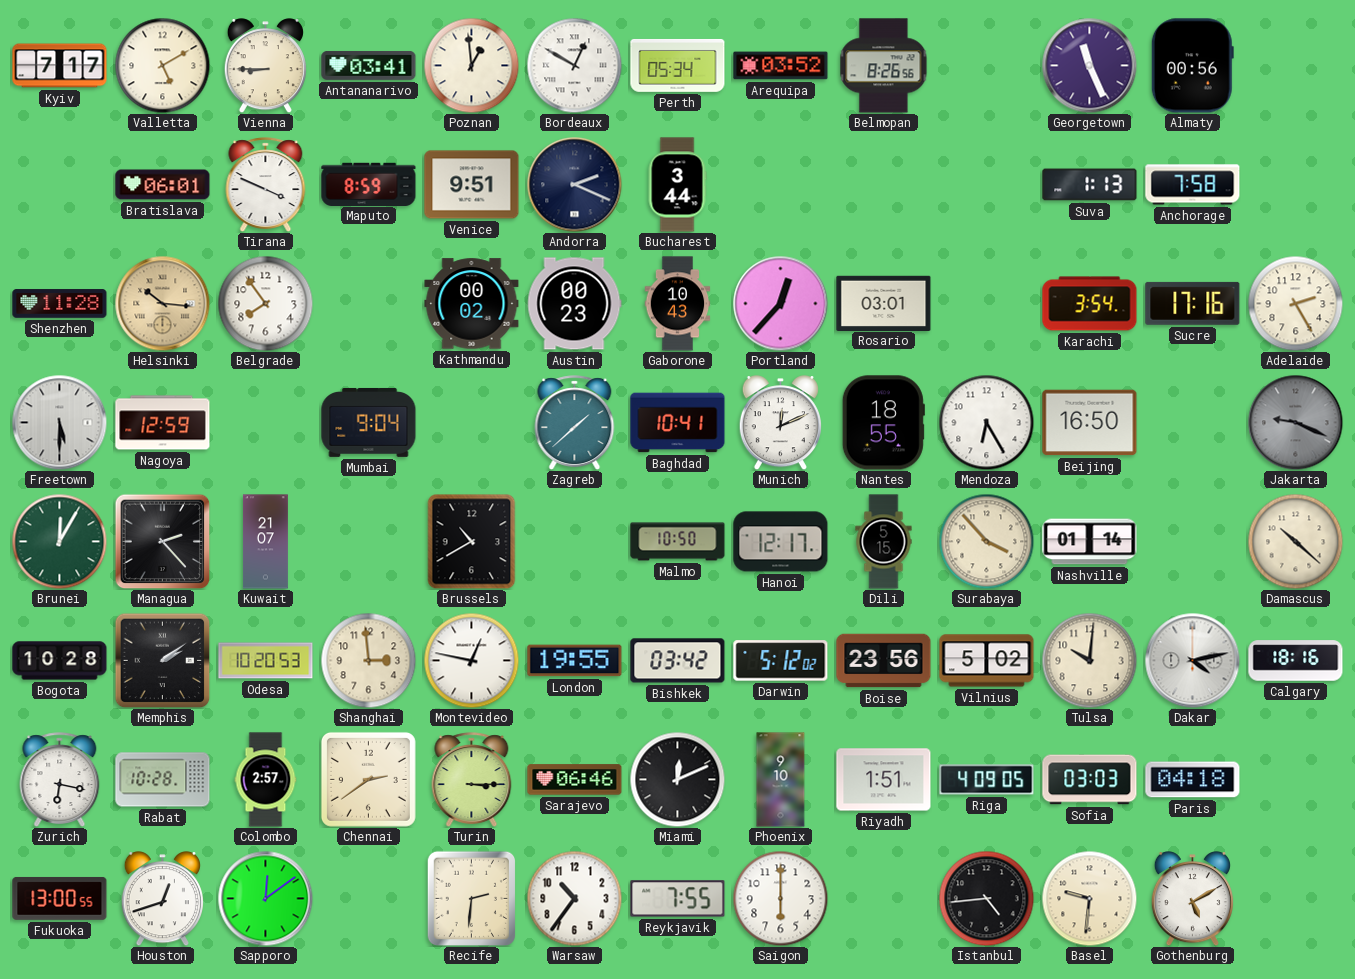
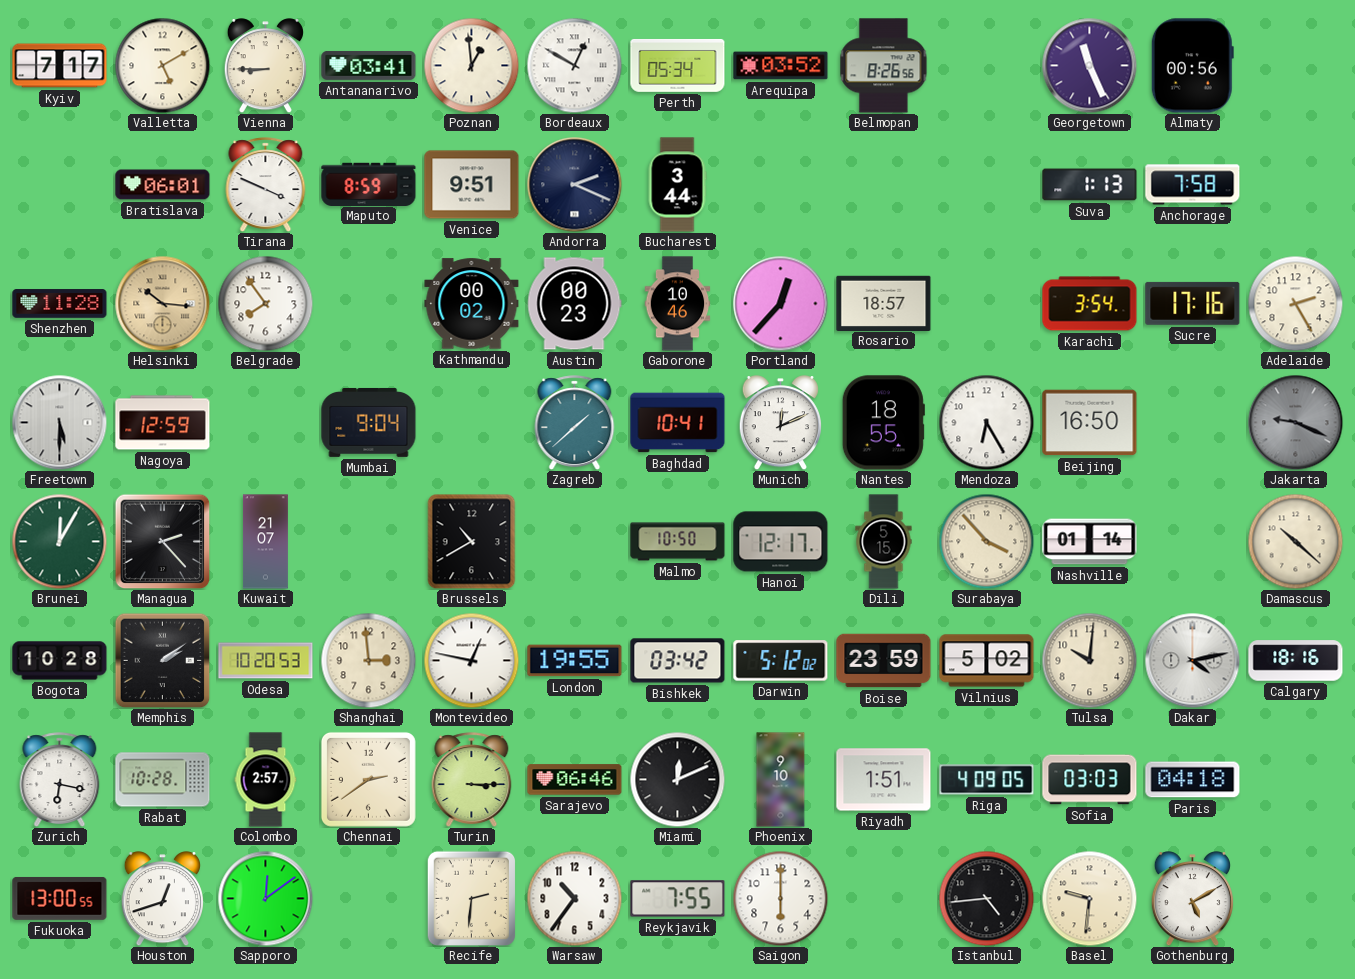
Gaborone: 10:43 -> 10:46 (678, 304)
Rosario: 03:01 -> 18:57 (884, 303)
Boise: 23:56 -> 23:59 (884, 661)
